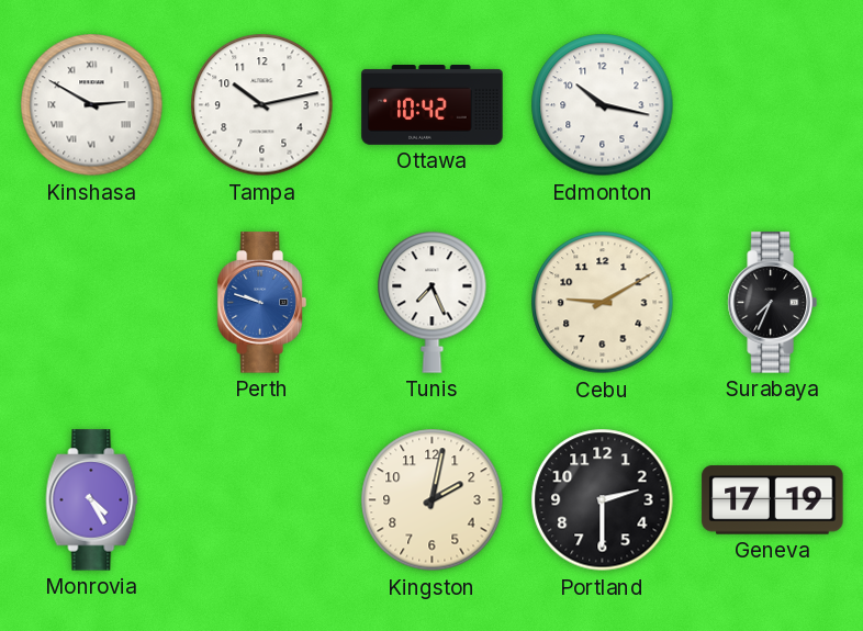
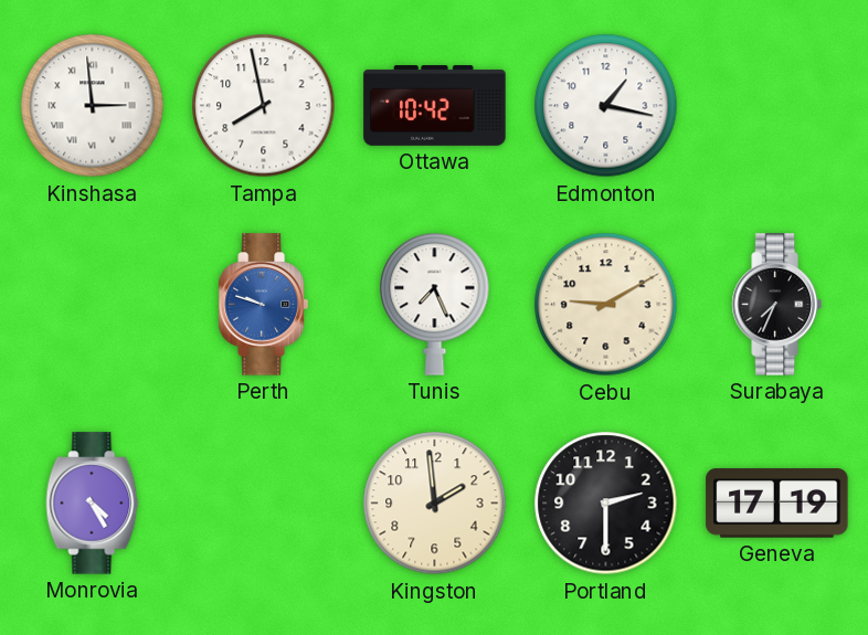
Kinshasa: 2:50 -> 2:59 (93, 106)
Tampa: 10:13 -> 7:58 (264, 106)
Edmonton: 10:17 -> 1:17 (606, 106)
Kingston: 2:02 -> 1:59 (435, 504)
